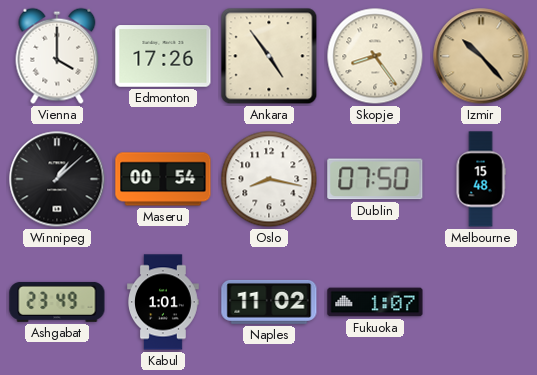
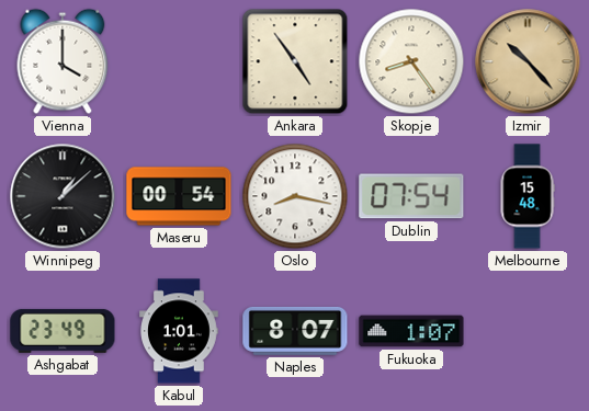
Edmonton: 17:26 -> none (163, 56)
Dublin: 07:50 -> 07:54 (411, 196)
Naples: 11:02 -> 8:07 (295, 331)
